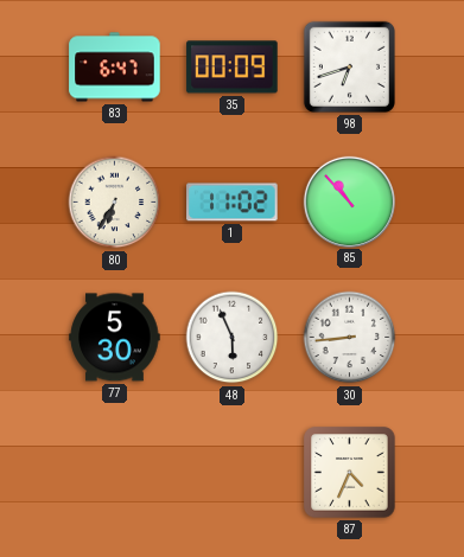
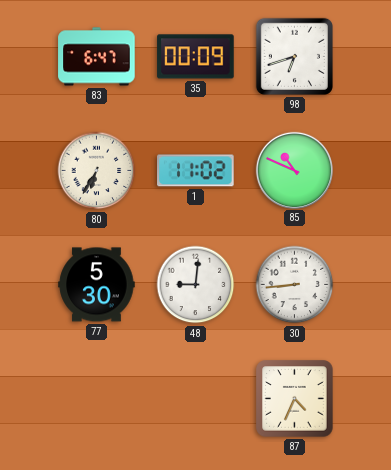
85: 10:53 -> 10:49 (294, 170)
48: 5:56 -> 9:01 (196, 285)
